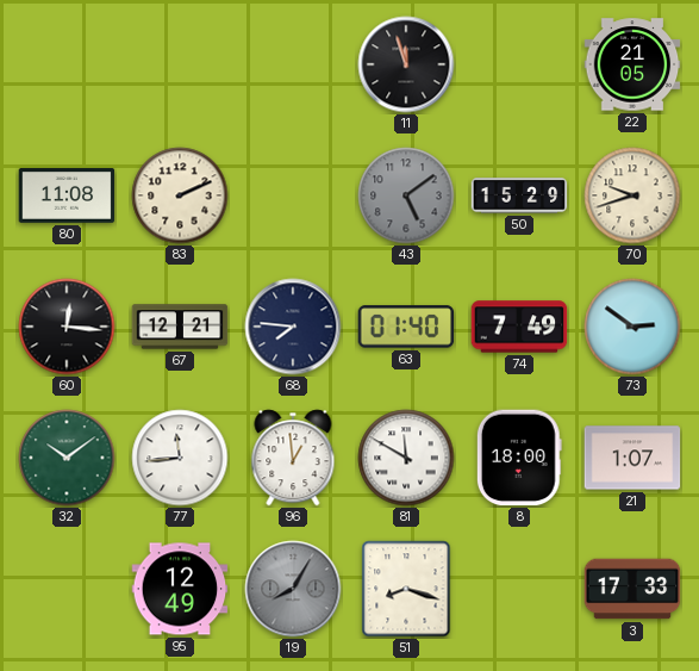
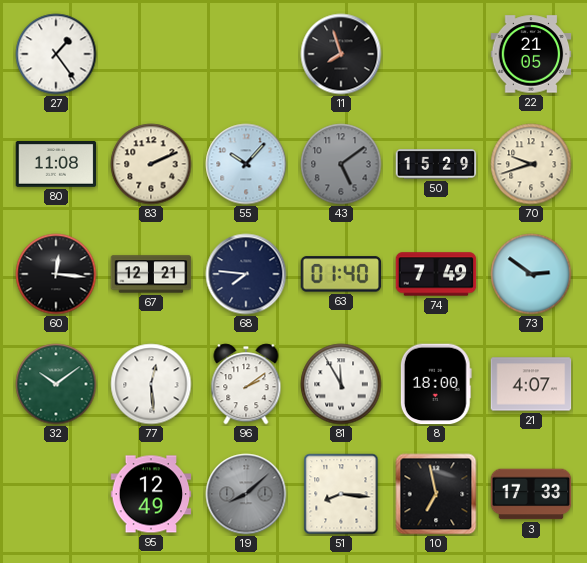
27: none -> 1:24 (56, 54)
11: 11:57 -> 7:57 (341, 54)
55: none -> 10:07 (246, 164)
77: 11:44 -> 12:29 (151, 384)
96: 12:59 -> 2:09 (246, 384)
81: 11:50 -> 11:55 (341, 384)
21: 1:07 -> 4:07 (531, 384)
19: 8:05 -> 8:08 (246, 494)
51: 8:18 -> 8:16 (341, 494)
10: none -> 6:58 (436, 494)
